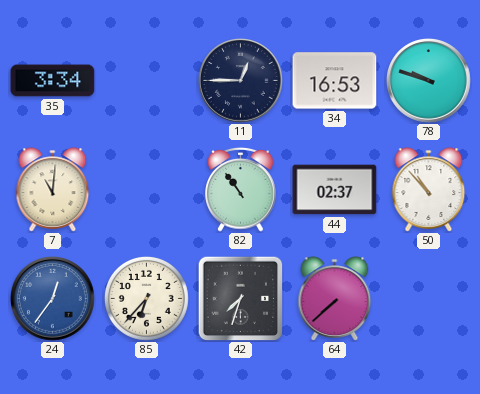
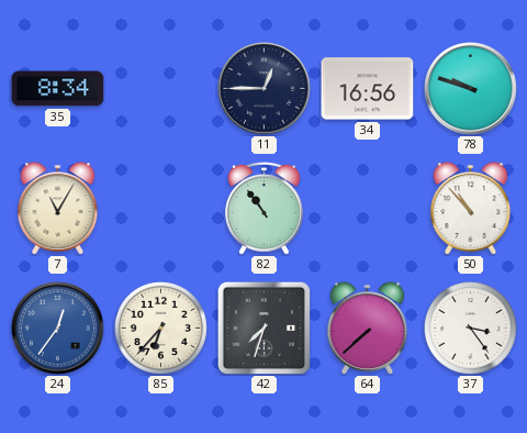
35: 3:34 -> 8:34 (58, 89)
34: 16:53 -> 16:56 (368, 89)
7: 11:01 -> 11:05 (58, 209)
44: 02:37 -> none (335, 190)
37: none -> 3:24 (470, 327)
